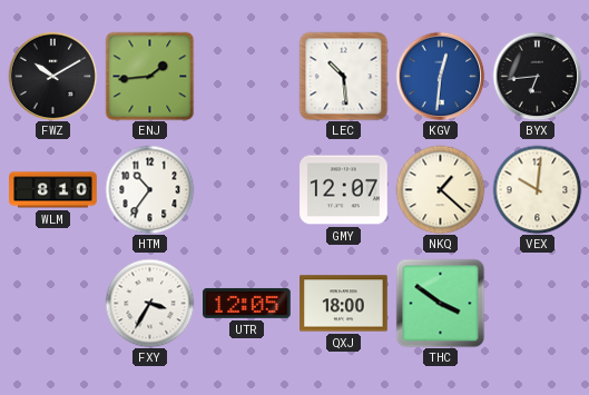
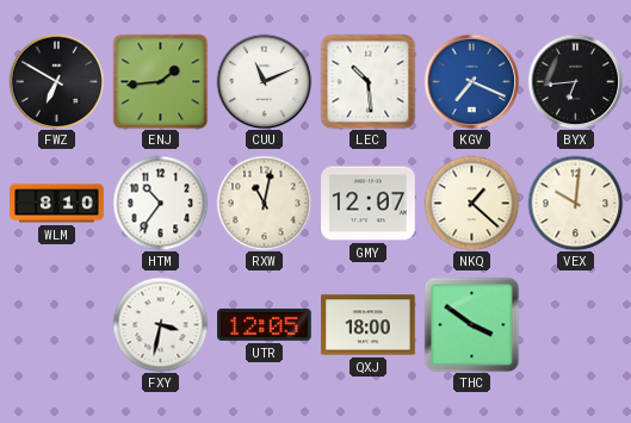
FWZ: 10:10 -> 6:50 (56, 81)
CUU: none -> 11:11 (264, 81)
KGV: 12:31 -> 7:19 (471, 81)
RXW: none -> 11:02 (264, 203)
FXY: 3:35 -> 3:32 (160, 324)
